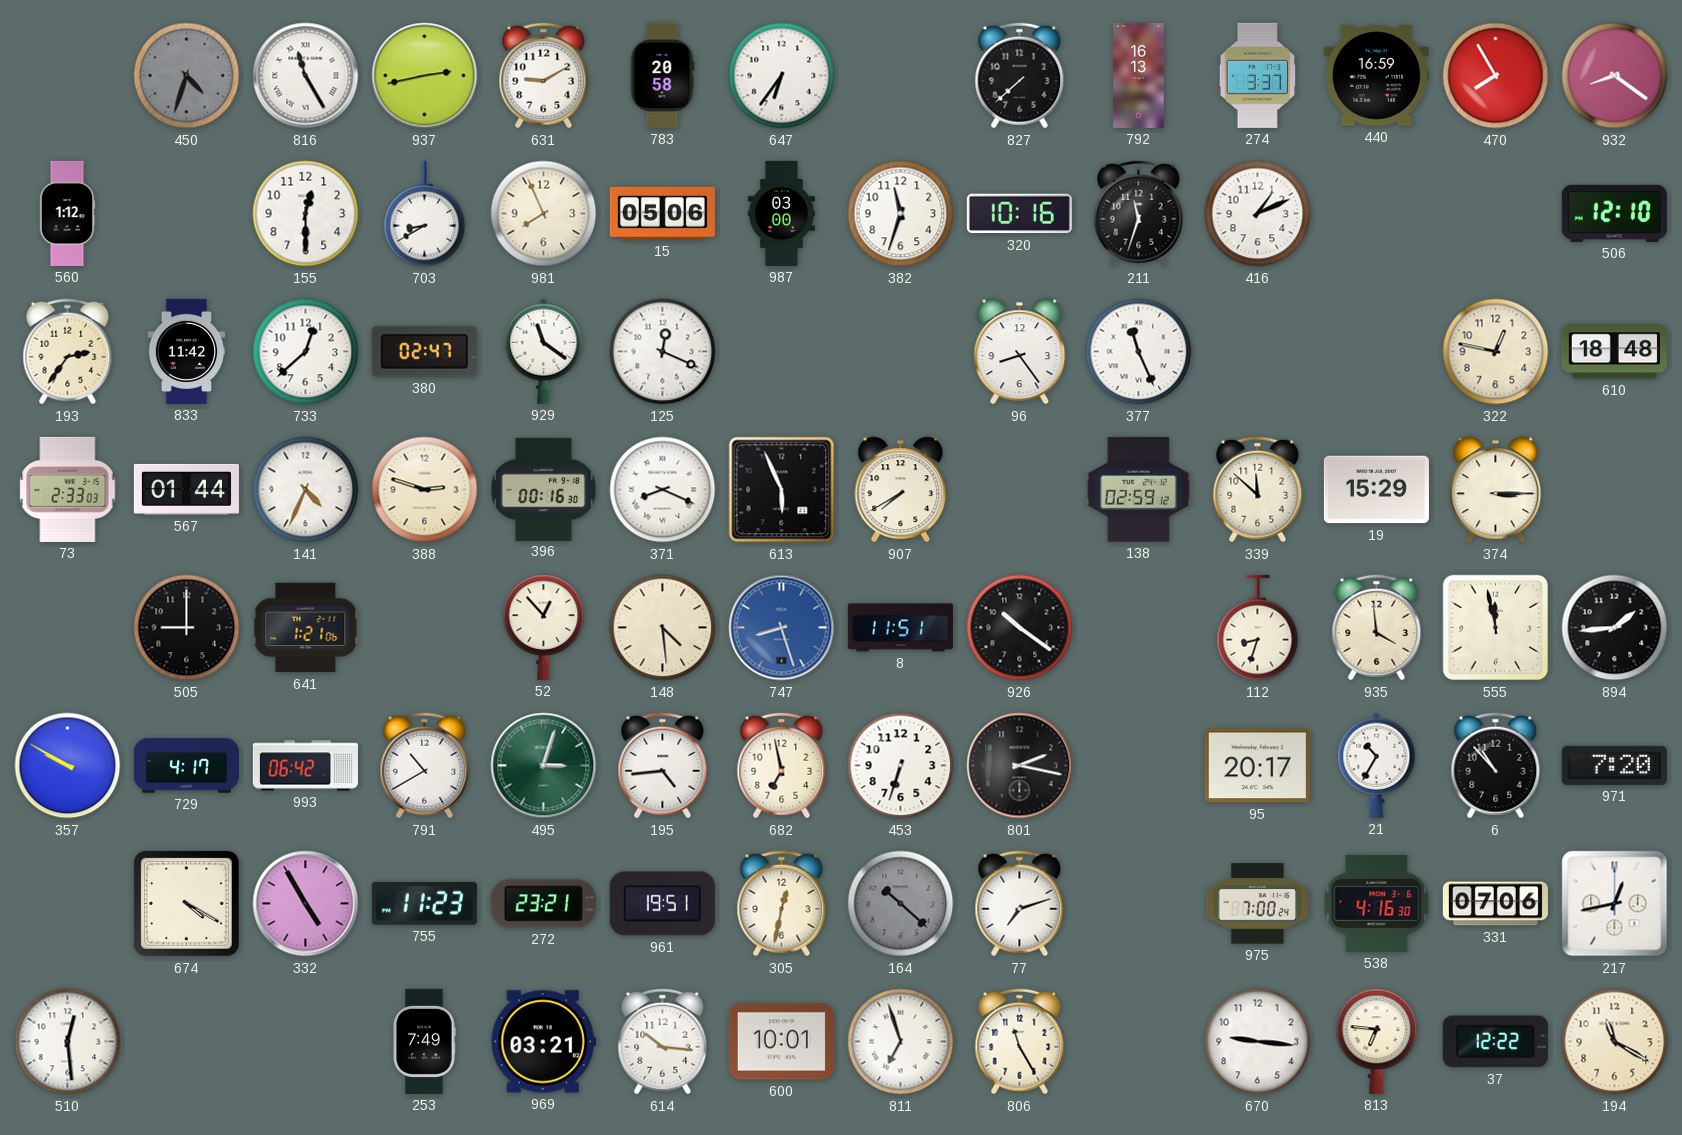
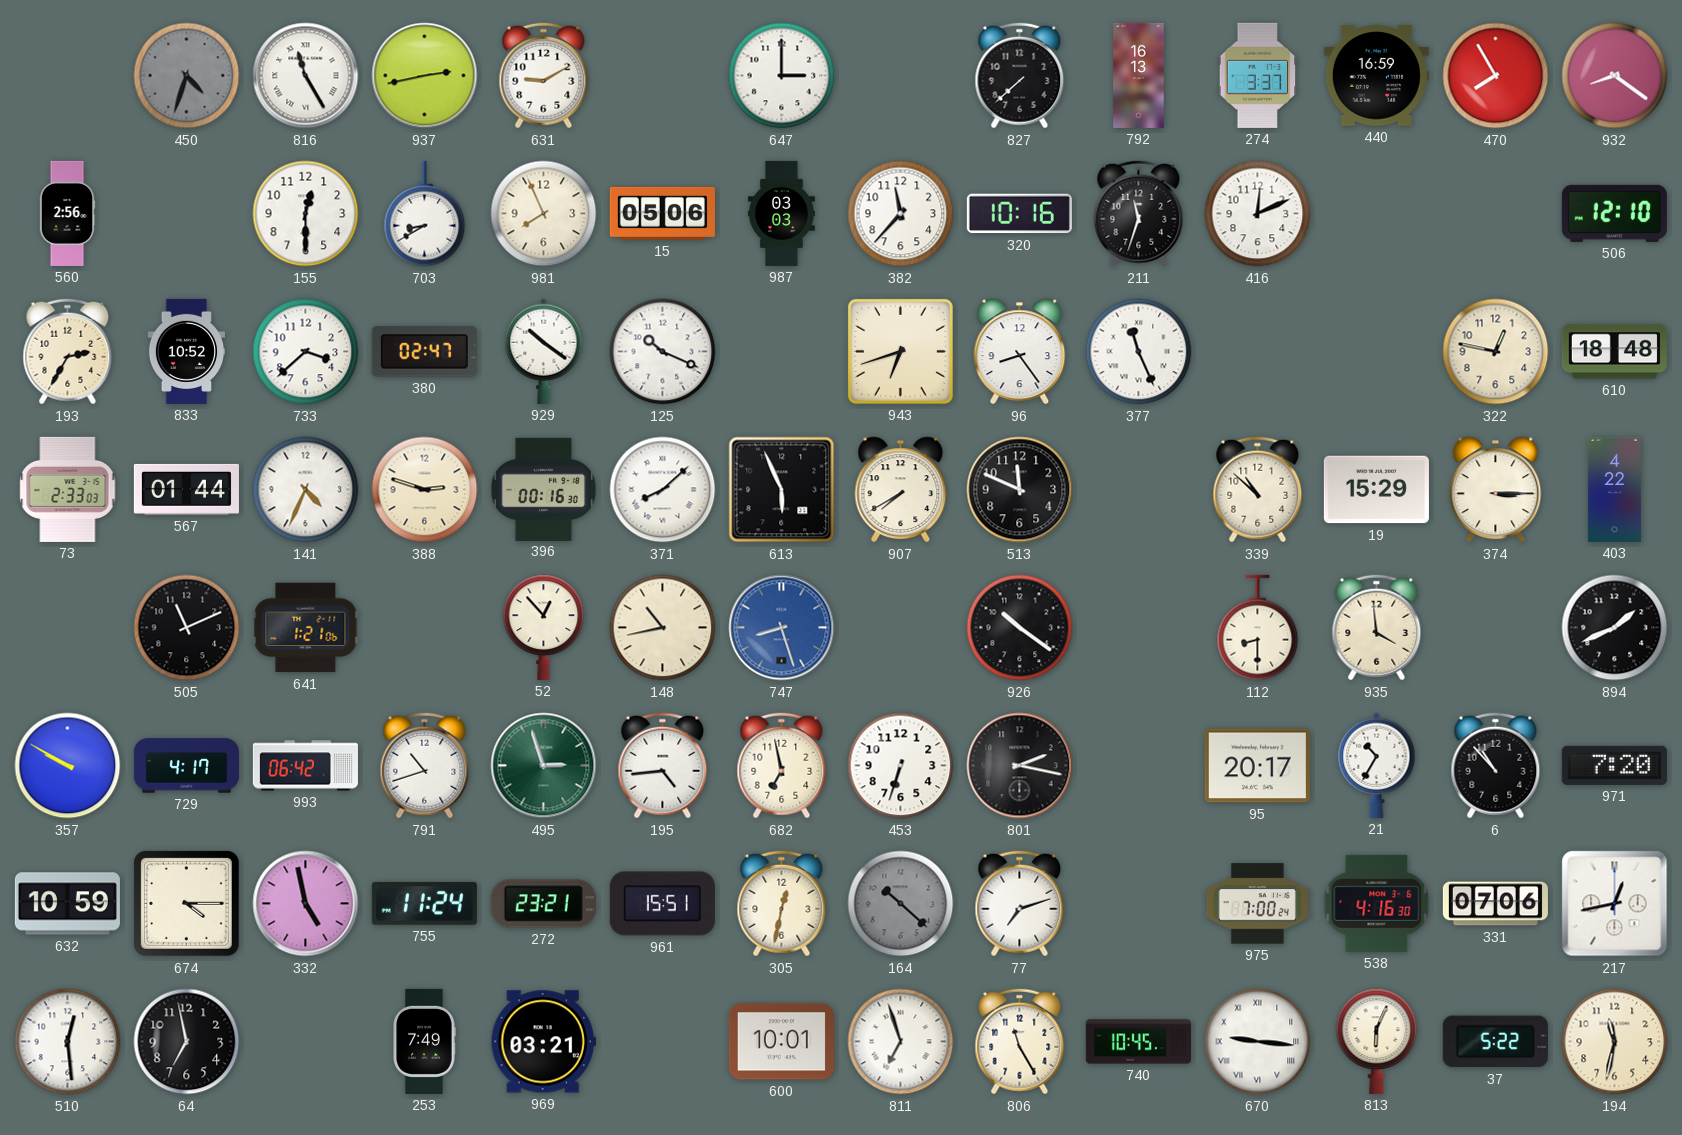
783: 20:58 -> none (662, 75)
647: 6:36 -> 3:00 (782, 76)
560: 1:12 -> 2:56 (67, 213)
987: 03:00 -> 03:03 (781, 213)
382: 11:33 -> 11:37 (901, 214)
416: 1:11 -> 12:11 (1258, 214)
193: 2:36 -> 2:35 (68, 352)
833: 11:42 -> 10:52 (187, 351)
733: 12:38 -> 3:38 (306, 352)
929: 11:21 -> 10:21 (544, 351)
125: 12:19 -> 10:19 (663, 352)
943: none -> 6:42 (900, 351)
371: 8:19 -> 8:08 (663, 490)
513: none -> 11:49 (1020, 490)
138: 02:59 -> none (1138, 490)
339: 11:52 -> 10:52 (1258, 490)
403: none -> 4:22 (1614, 489)
505: 9:00 -> 11:11 (187, 628)
148: 4:29 -> 10:43 (663, 628)
8: 11:51 -> none (900, 628)
112: 8:33 -> 8:30 (1258, 628)
555: 11:58 -> none (1496, 628)
894: 1:44 -> 1:41 (1615, 628)
791: 10:40 -> 10:42 (425, 766)
495: 3:03 -> 2:57 (544, 766)
632: none -> 10:59 (67, 904)
674: 4:20 -> 4:15 (187, 904)
332: 4:55 -> 4:58 (306, 904)
755: 11:23 -> 11:24 (424, 903)
961: 19:51 -> 15:51 (662, 904)
64: none -> 6:58 (187, 1042)
614: 10:16 -> none (663, 1042)
740: none -> 10:45 (1138, 1042)
670 numerals: Arabic -> Roman (1258, 1042)
813: 6:46 -> 6:04 (1377, 1041)
37: 12:22 -> 5:22 (1495, 1042)
194: 11:20 -> 11:32 (1615, 1042)
